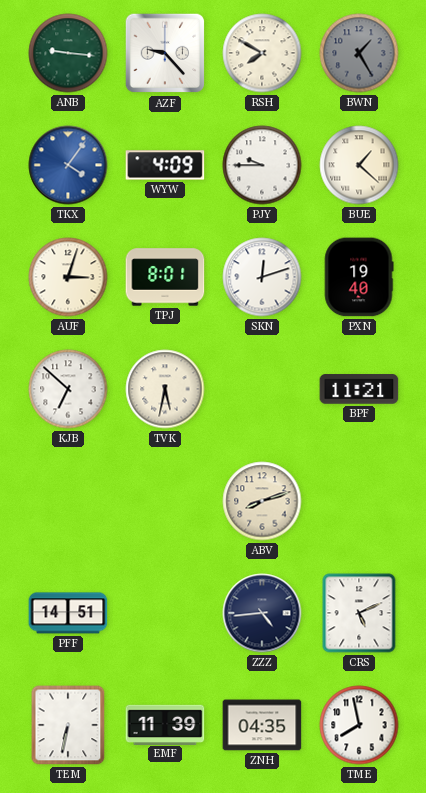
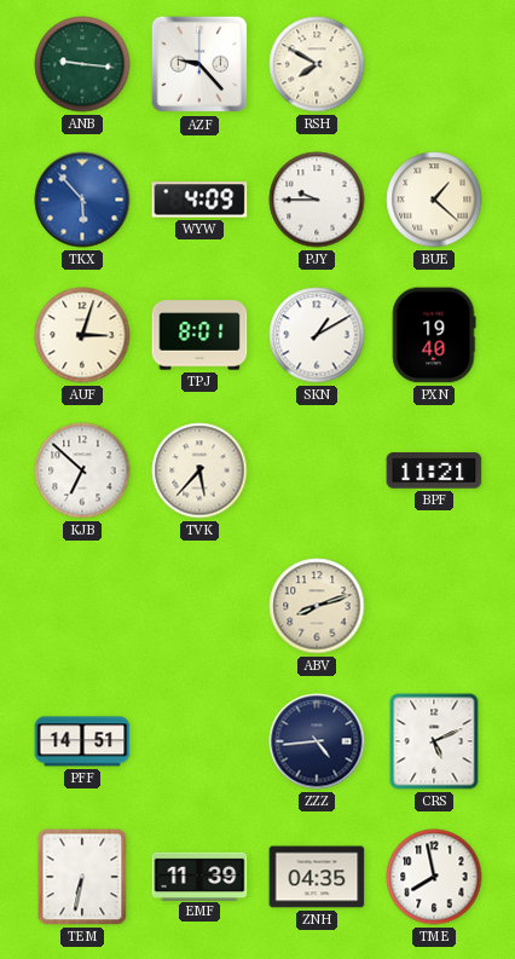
BWN: 1:25 -> none (359, 53)
TKX: 4:06 -> 5:53 (82, 200)
SKN: 12:12 -> 1:10 (317, 335)
TVK: 5:32 -> 5:37 (199, 470)
